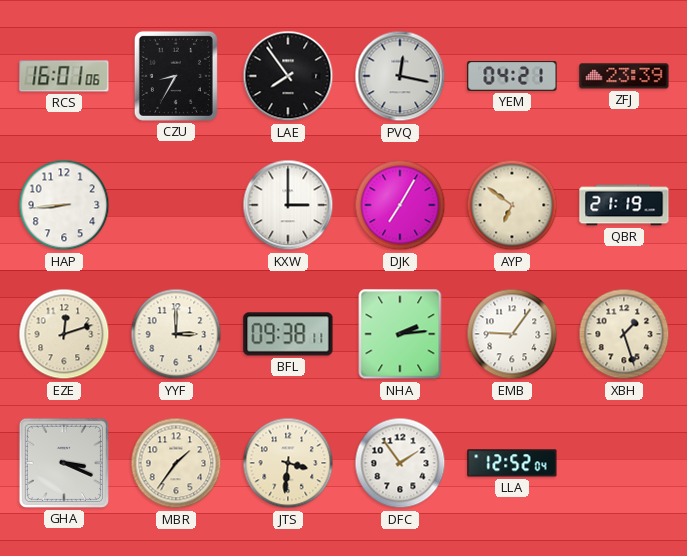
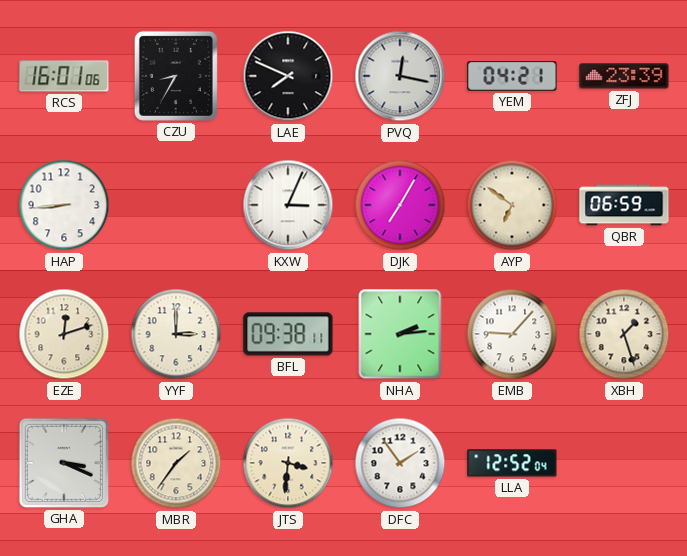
LAE: 7:54 -> 7:49 (288, 76)
KXW: 3:00 -> 3:04 (288, 205)
QBR: 21:19 -> 06:59 (624, 205)
EMB: 9:06 -> 9:07 (512, 334)
